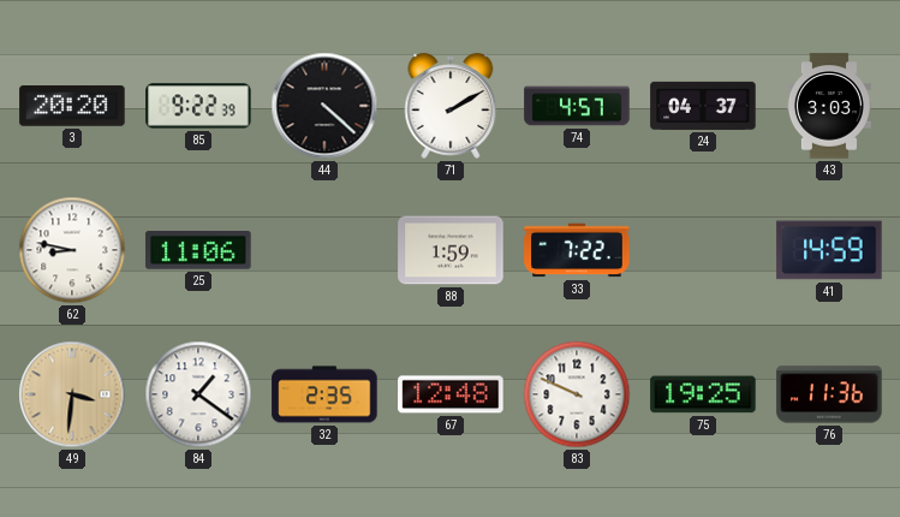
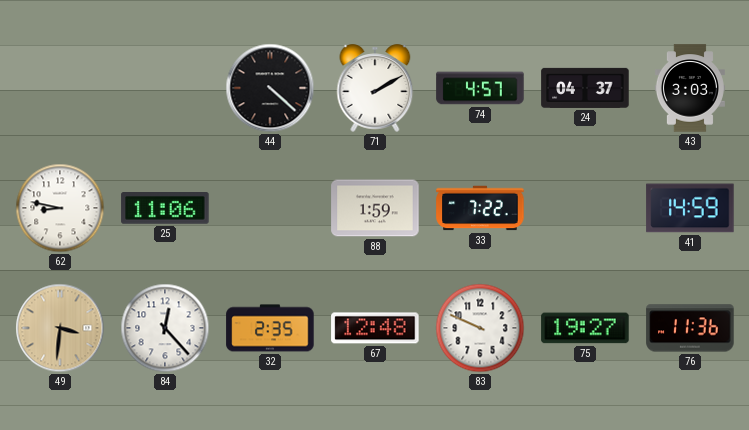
3: 20:20 -> none (72, 106)
85: 9:22 -> none (198, 106)
84: 1:21 -> 12:23 (165, 328)
75: 19:25 -> 19:27 (585, 328)
